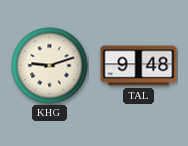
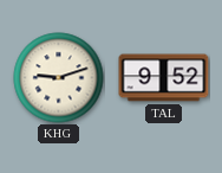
TAL: 9:48 -> 9:52 (164, 78)
